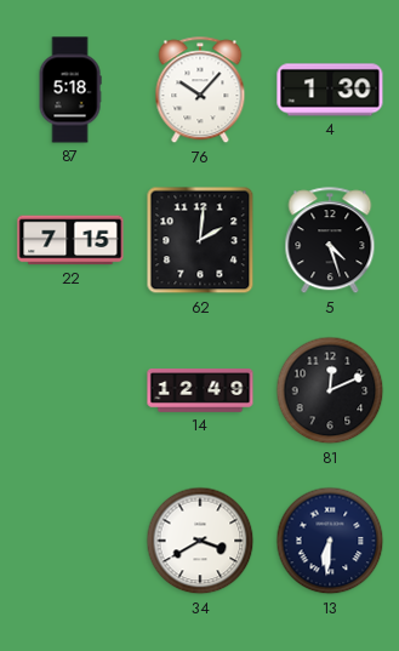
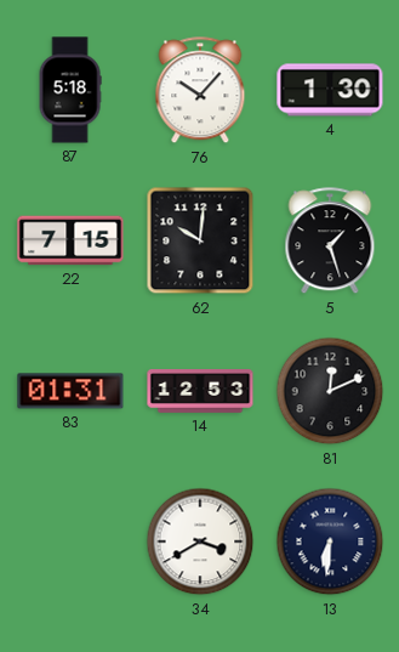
62: 2:01 -> 10:01 (200, 240)
5: 4:27 -> 1:27 (330, 242)
83: none -> 01:31 (70, 391)
14: 12:49 -> 12:53 (200, 391)
